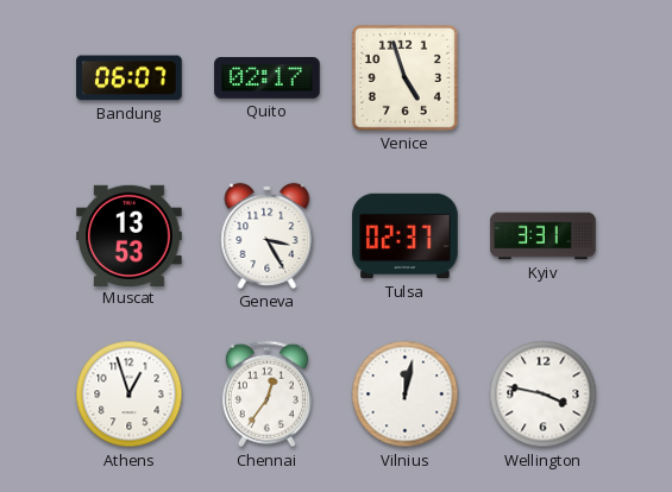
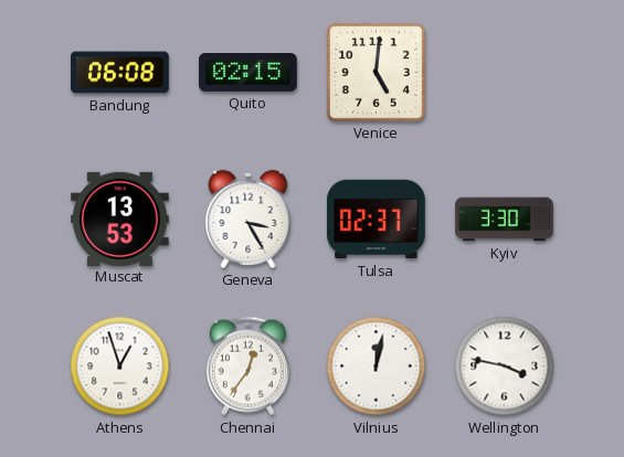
Bandung: 06:07 -> 06:08 (120, 73)
Quito: 02:17 -> 02:15 (248, 73)
Venice: 4:57 -> 5:01 (376, 72)
Kyiv: 3:31 -> 3:30 (505, 220)
